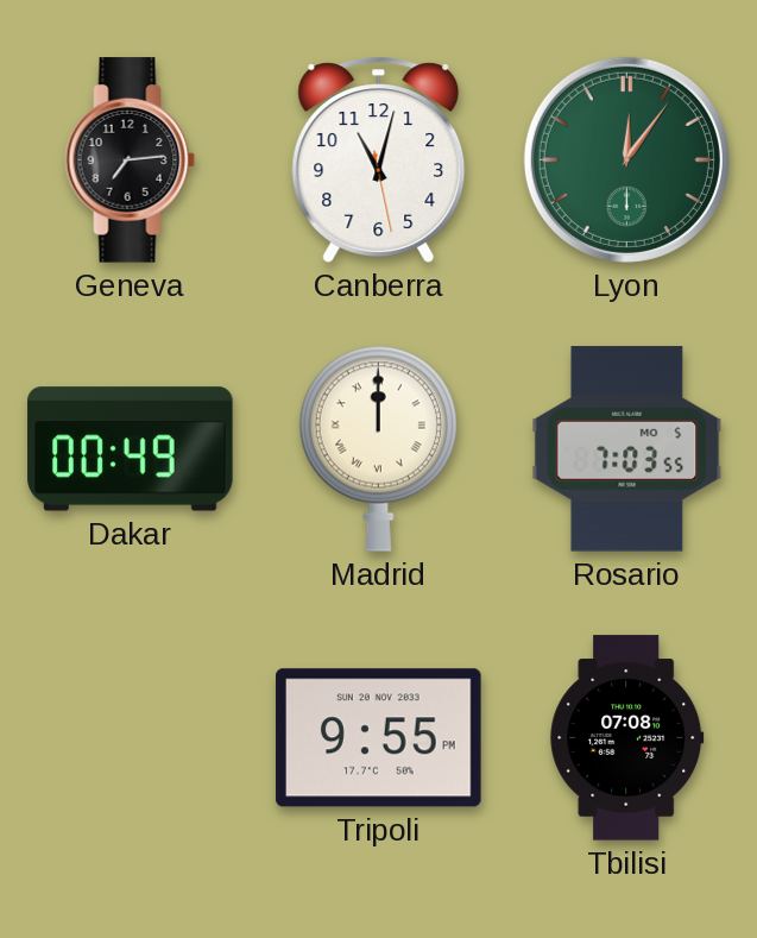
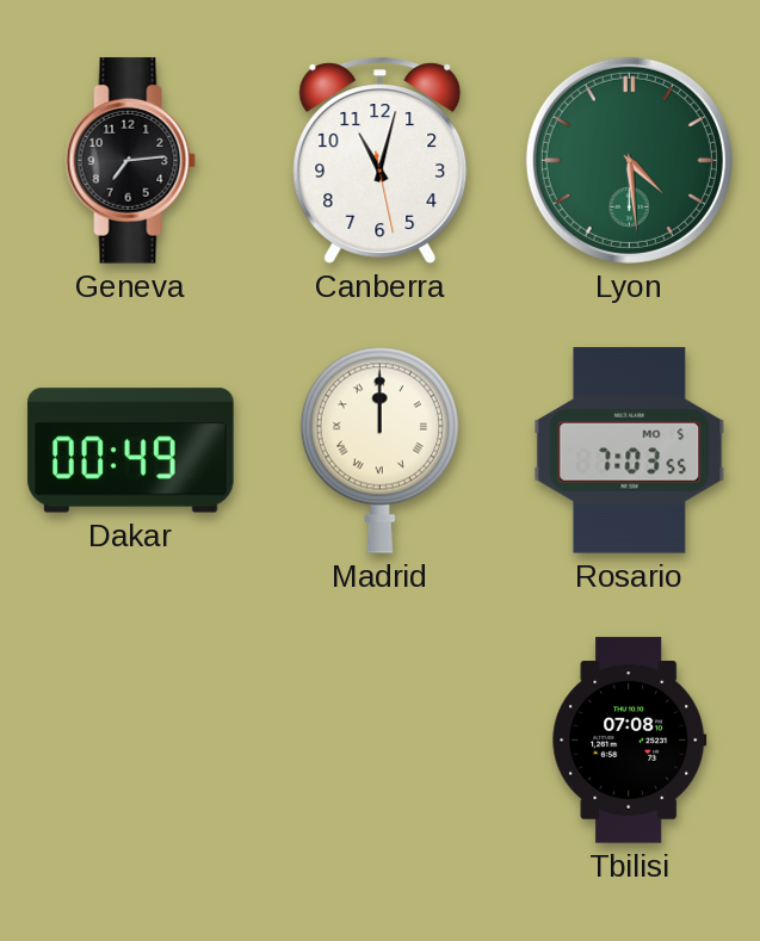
Lyon: 12:06 -> 4:29 (629, 160)
Tripoli: 9:55 -> none (379, 738)
